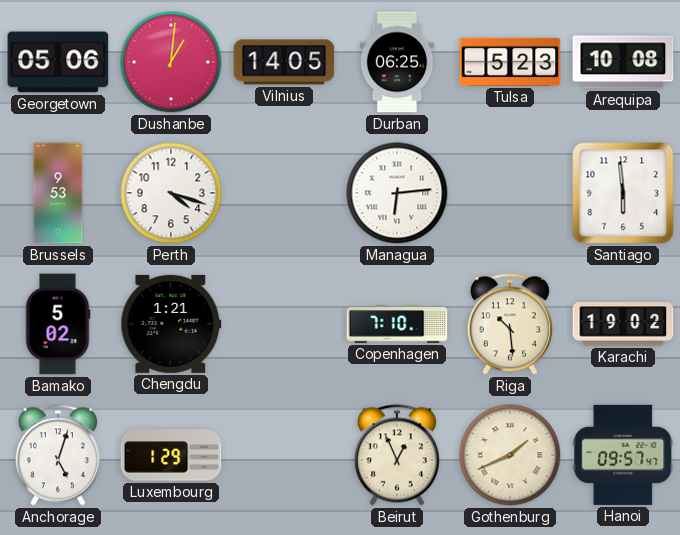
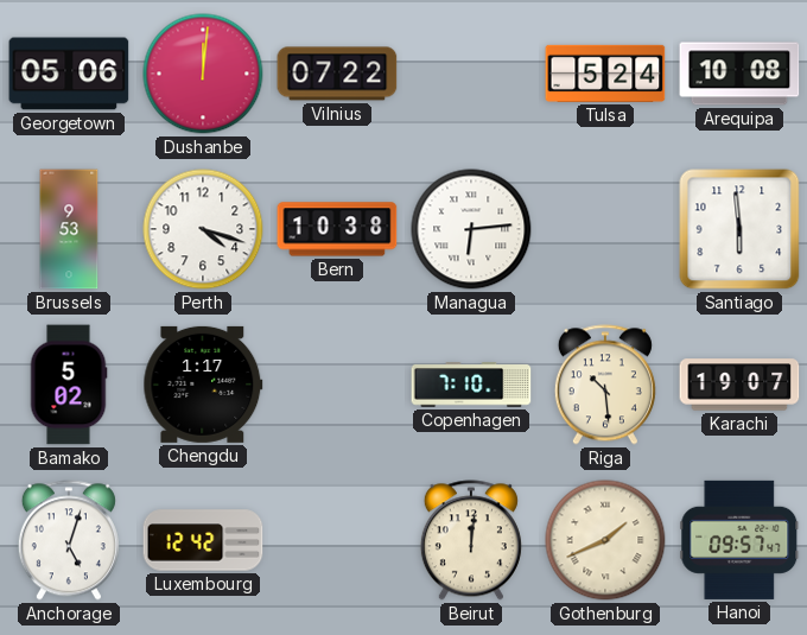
Dushanbe: 1:01 -> 12:01 (203, 74)
Vilnius: 14:05 -> 07:22 (337, 74)
Durban: 06:25 -> none (397, 62)
Tulsa: 5:23 -> 5:24 (605, 74)
Bern: none -> 10:38 (337, 229)
Chengdu: 1:21 -> 1:17 (203, 385)
Karachi: 19:02 -> 19:07 (739, 385)
Luxembourg: 1:29 -> 12:42 (203, 540)
Beirut: 12:56 -> 12:01 (471, 540)
